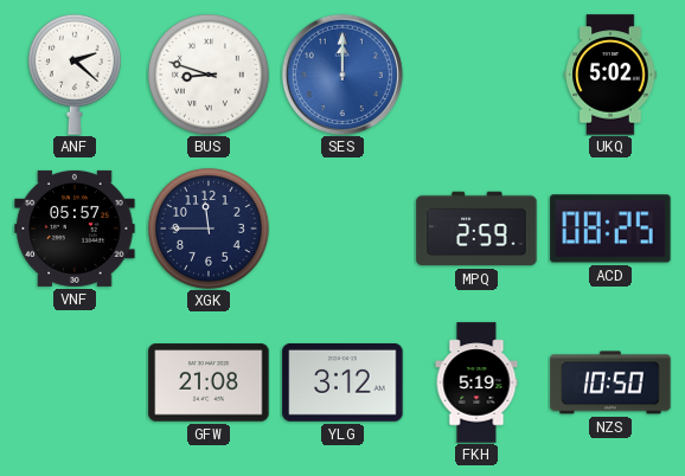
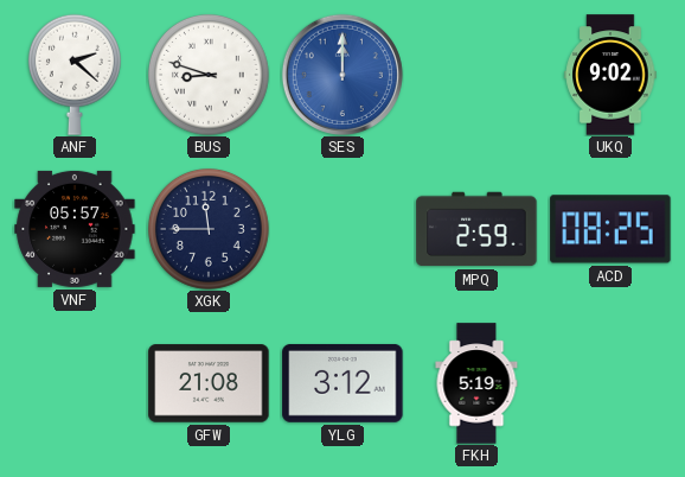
UKQ: 5:02 -> 9:02 (610, 75)
NZS: 10:50 -> none (610, 382)
